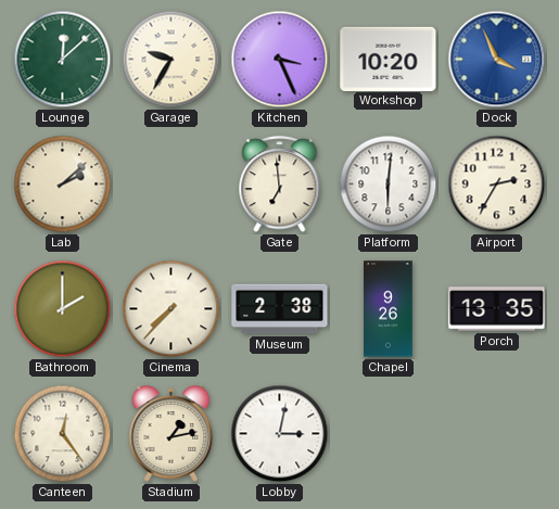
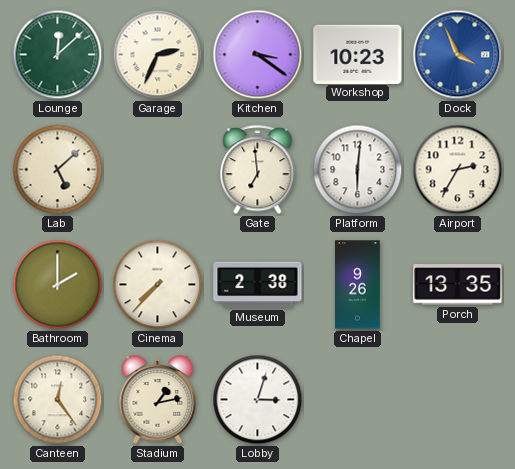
Garage: 9:35 -> 2:34 (158, 55)
Kitchen: 3:26 -> 3:21 (258, 55)
Workshop: 10:20 -> 10:23 (358, 54)
Lab: 2:08 -> 5:08 (58, 170)
Lobby: 3:02 -> 3:03 (258, 400)
